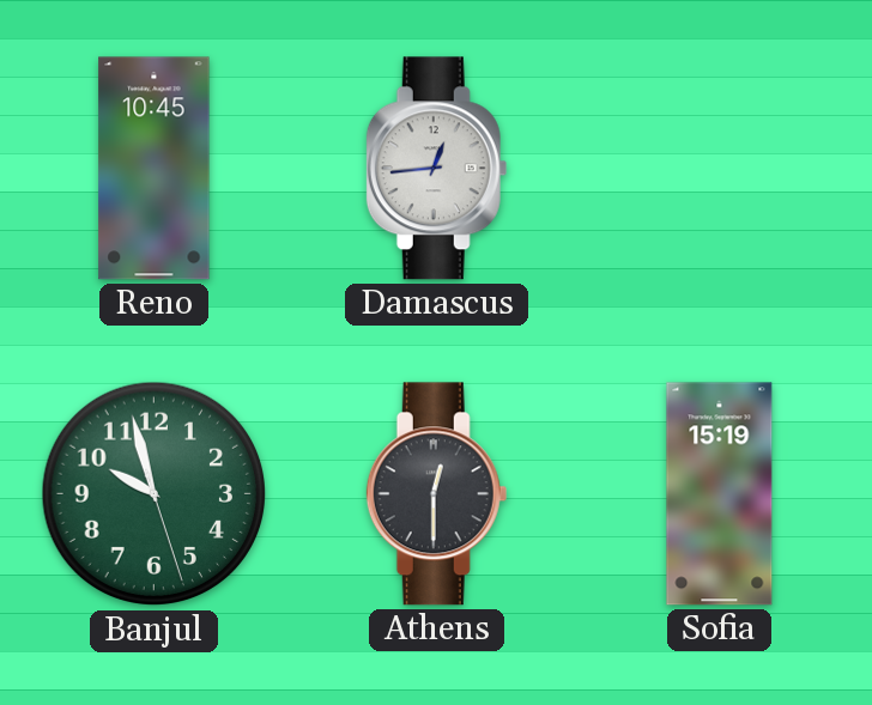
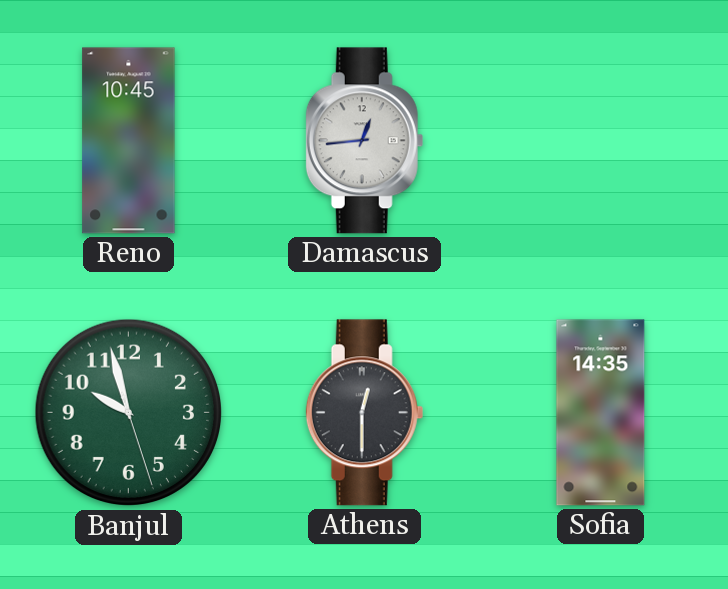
Sofia: 15:19 -> 14:35 (601, 413)
